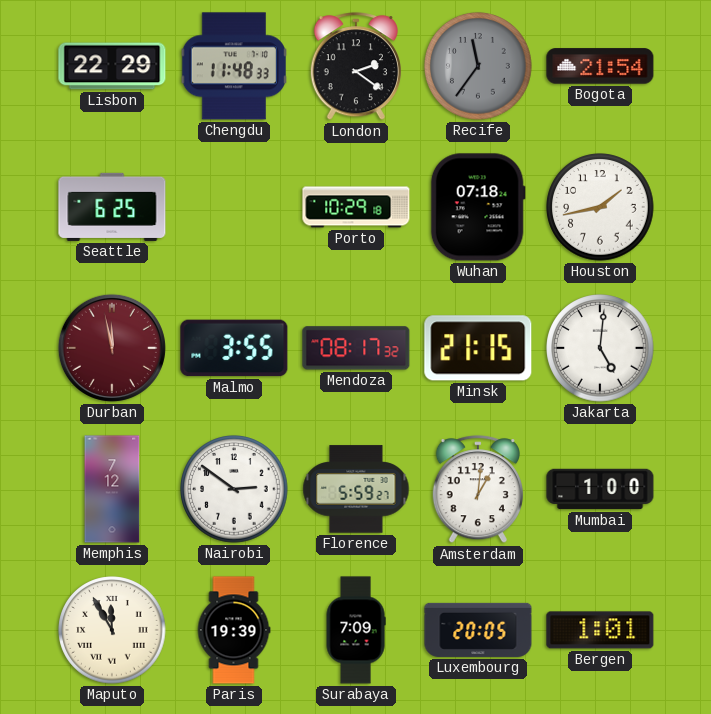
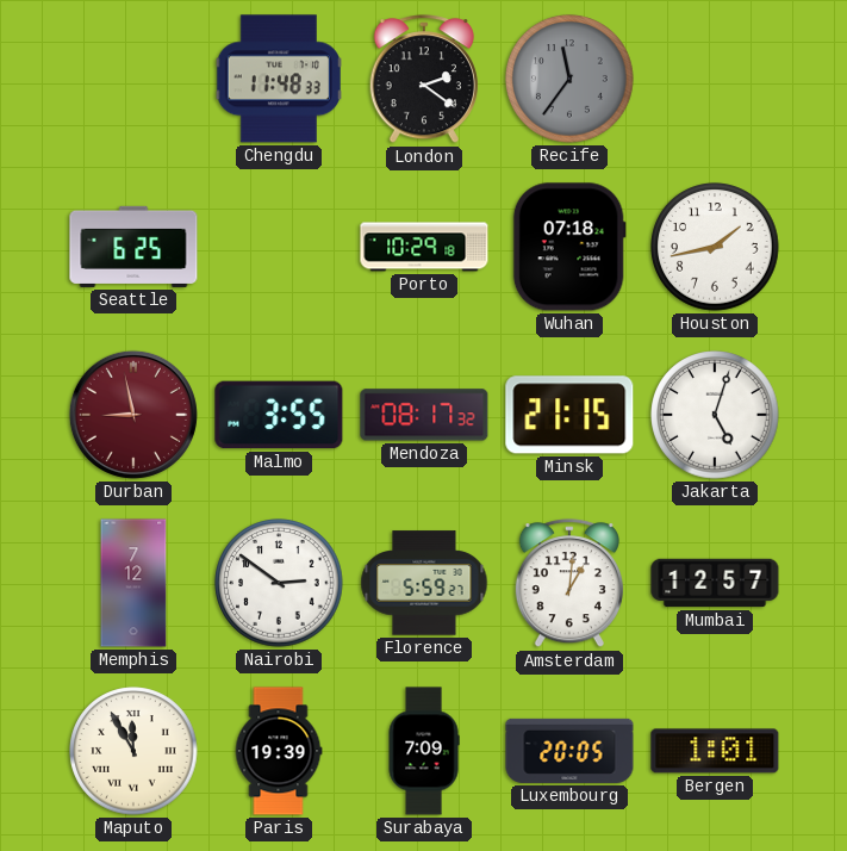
Lisbon: 22:29 -> none (112, 66)
Bogota: 21:54 -> none (600, 66)
Durban: 11:58 -> 8:58 (133, 415)
Jakarta: 5:01 -> 5:03 (715, 415)
Mumbai: 1:00 -> 12:57 (715, 583)
